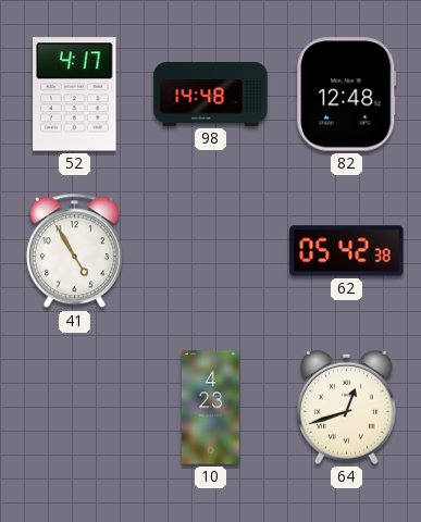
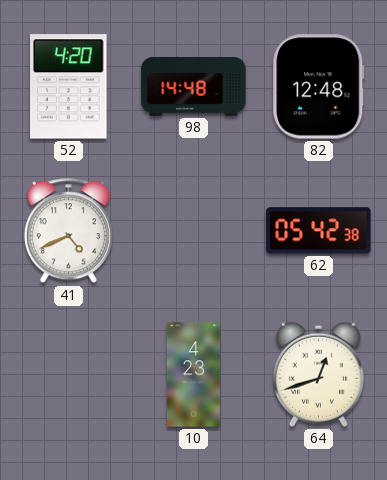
52: 4:17 -> 4:20 (69, 87)
41: 4:55 -> 4:41 (68, 231)
